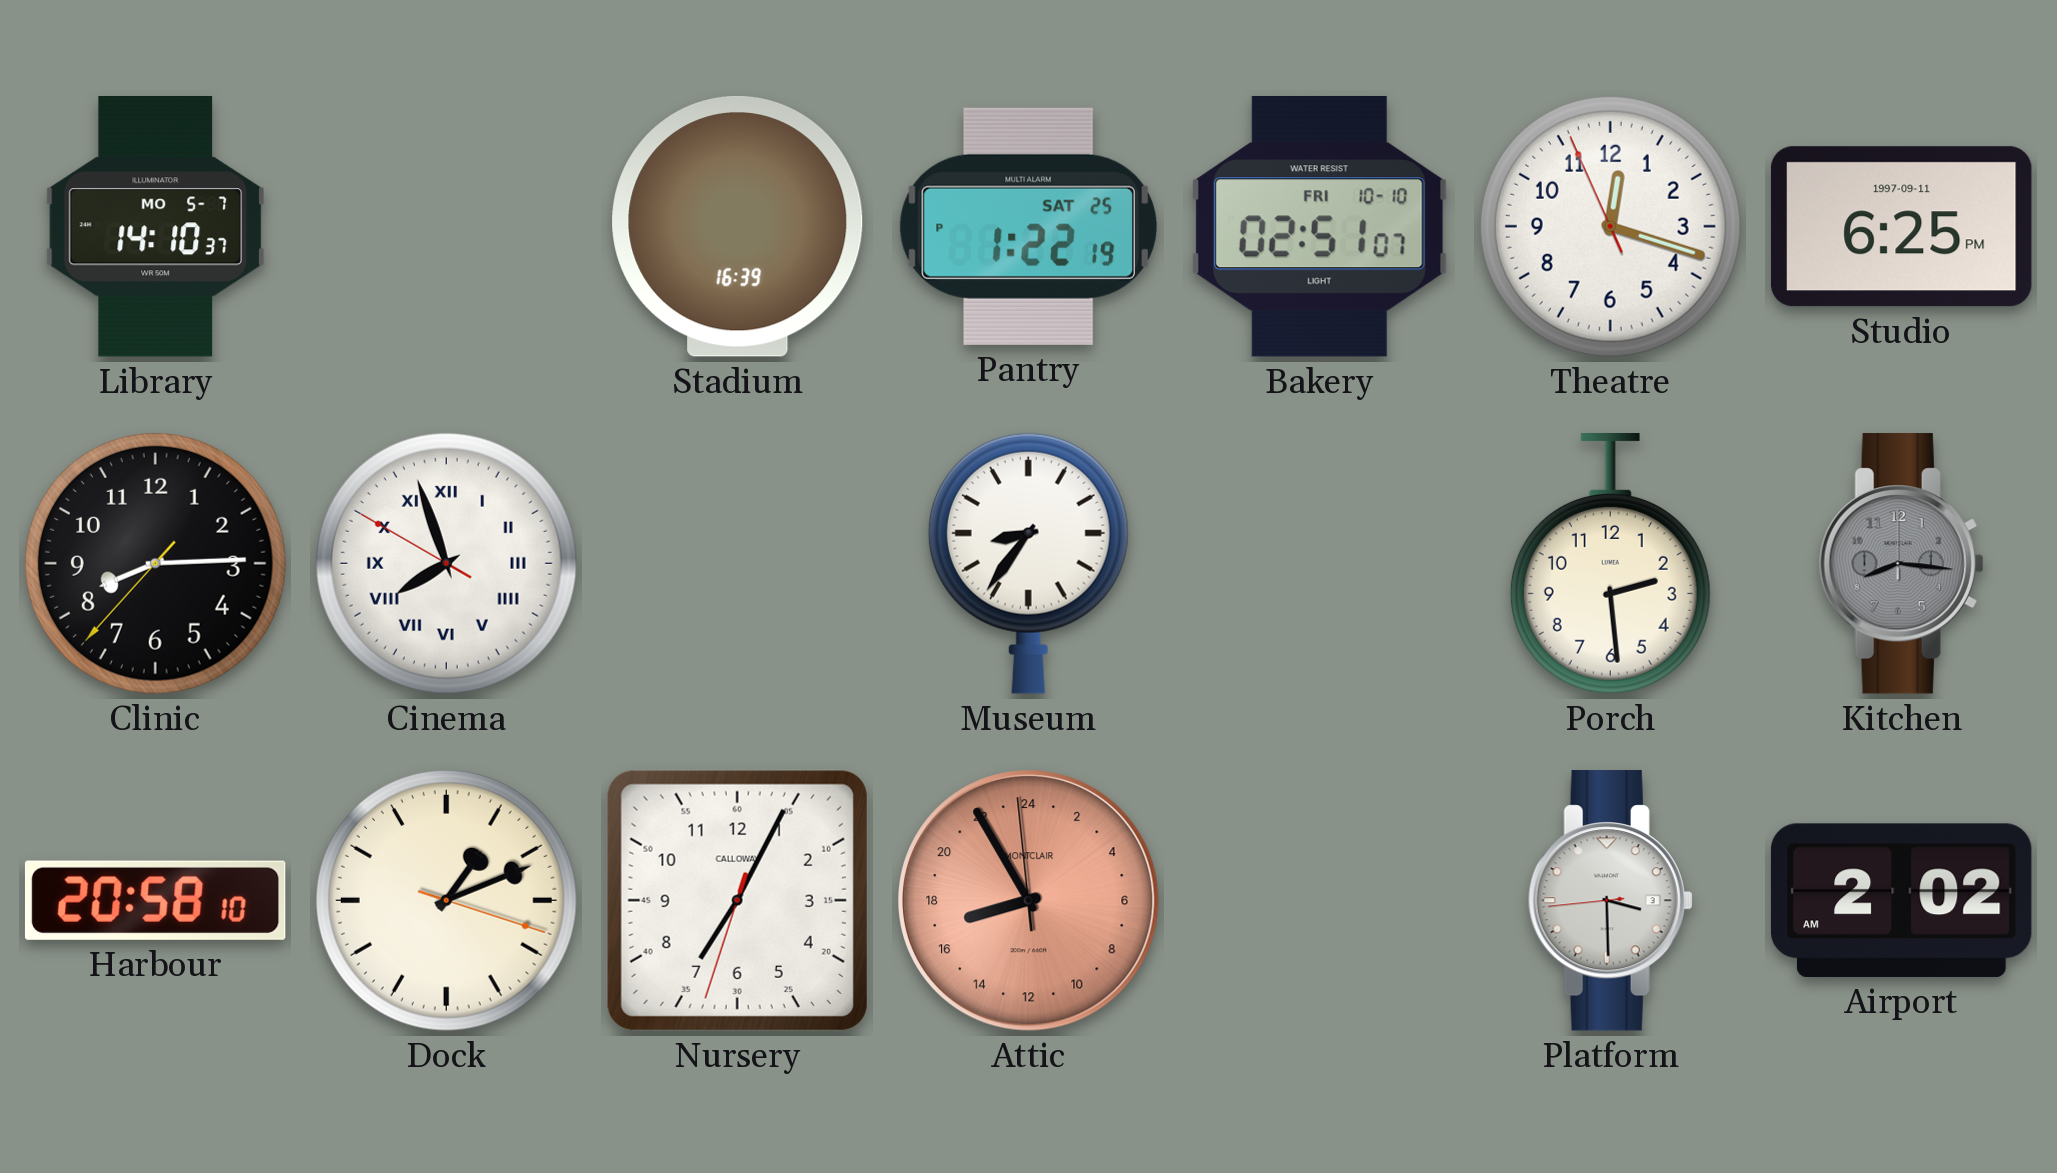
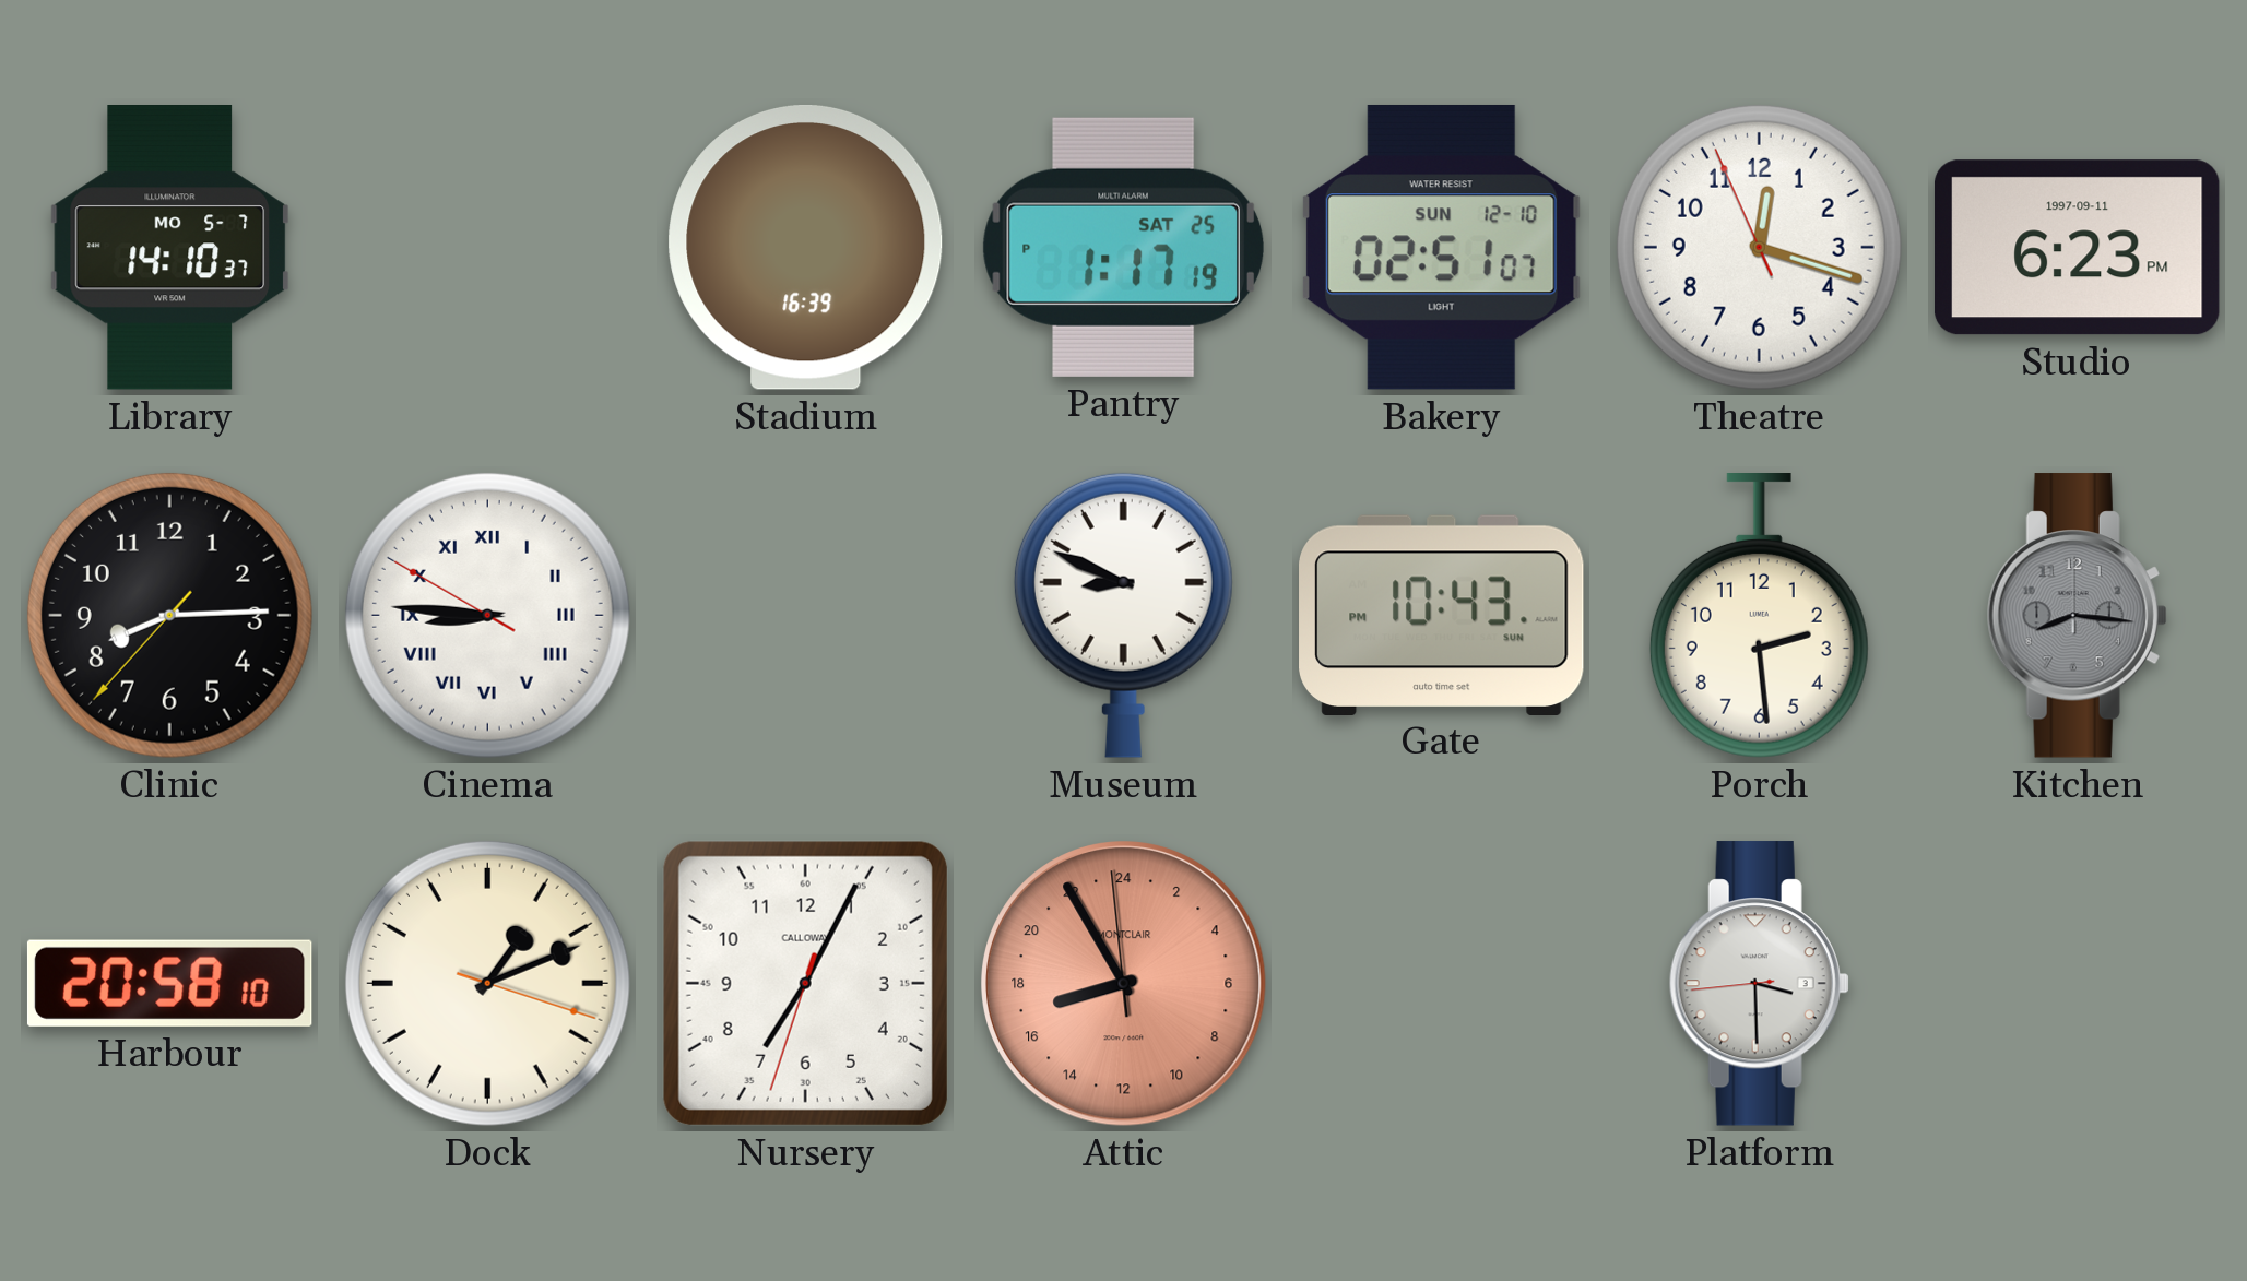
Pantry: 1:22 -> 1:17 (1123, 247)
Bakery date: FRI 10-10 -> SUN 12-10 (1441, 247)
Studio: 6:25 -> 6:23 (2077, 248)
Cinema: 7:56 -> 8:45 (487, 615)
Museum: 8:36 -> 8:49 (1123, 615)
Gate: none -> 10:43 (1442, 615)
Airport: 2:02 -> none (1901, 900)
